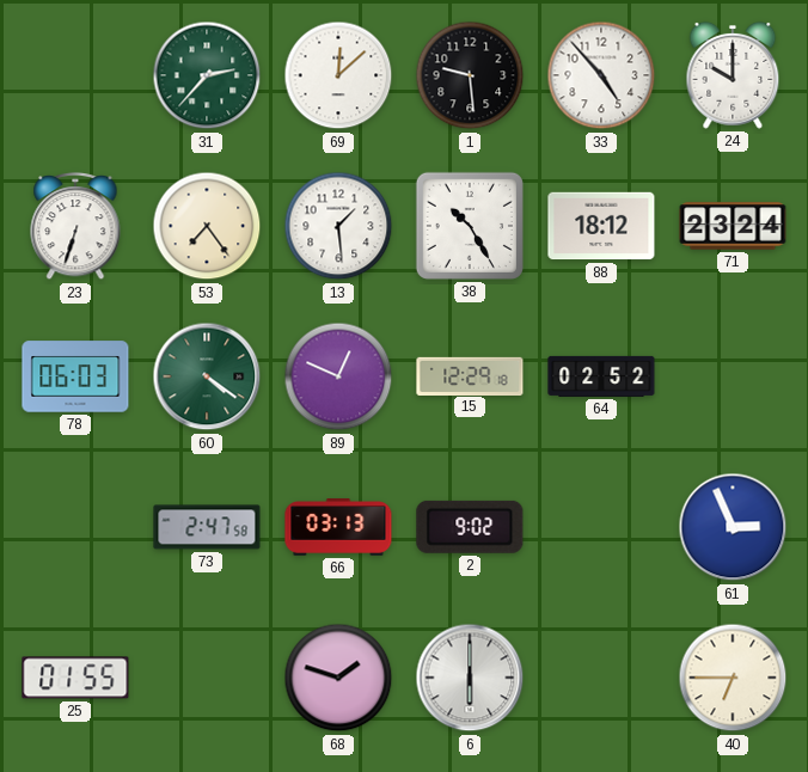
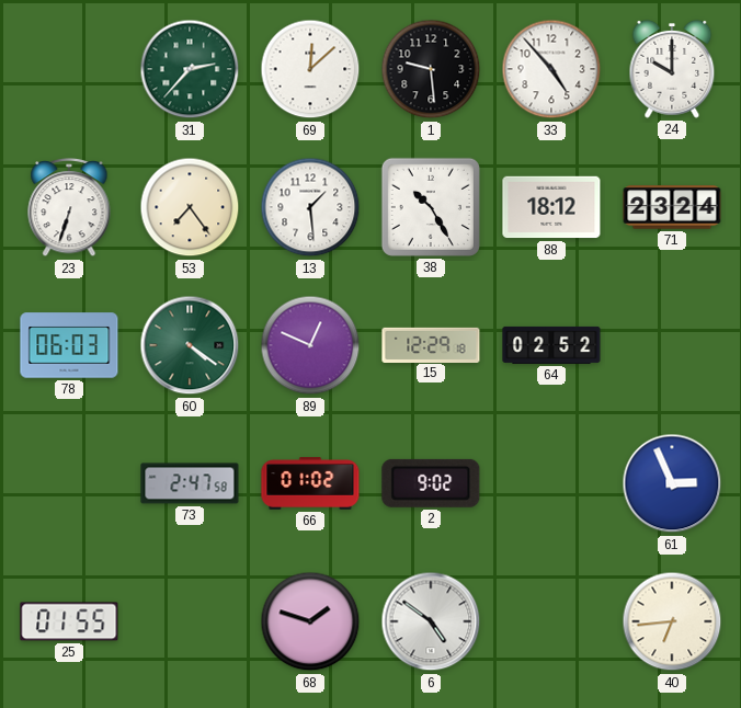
66: 03:13 -> 01:02 (310, 483)
6: 6:00 -> 4:51 (431, 621)
40: 6:45 -> 6:44 (672, 621)
